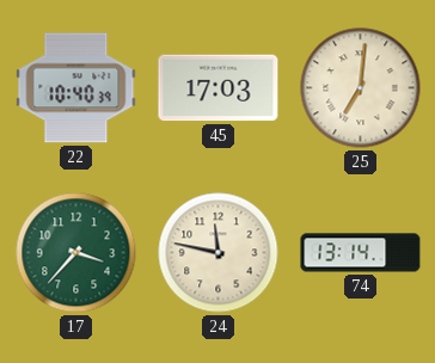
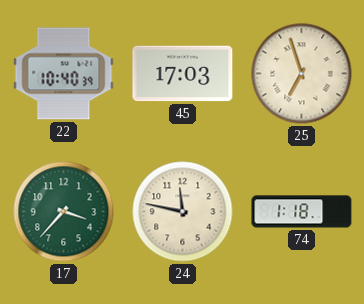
25: 7:01 -> 6:57 (302, 74)
74: 13:14 -> 1:18 (302, 212)
